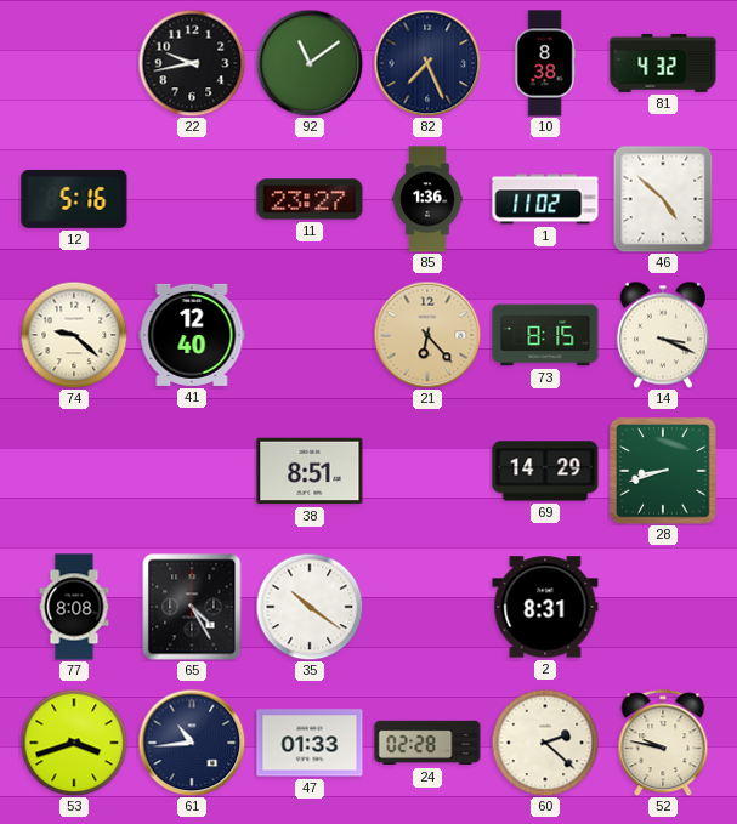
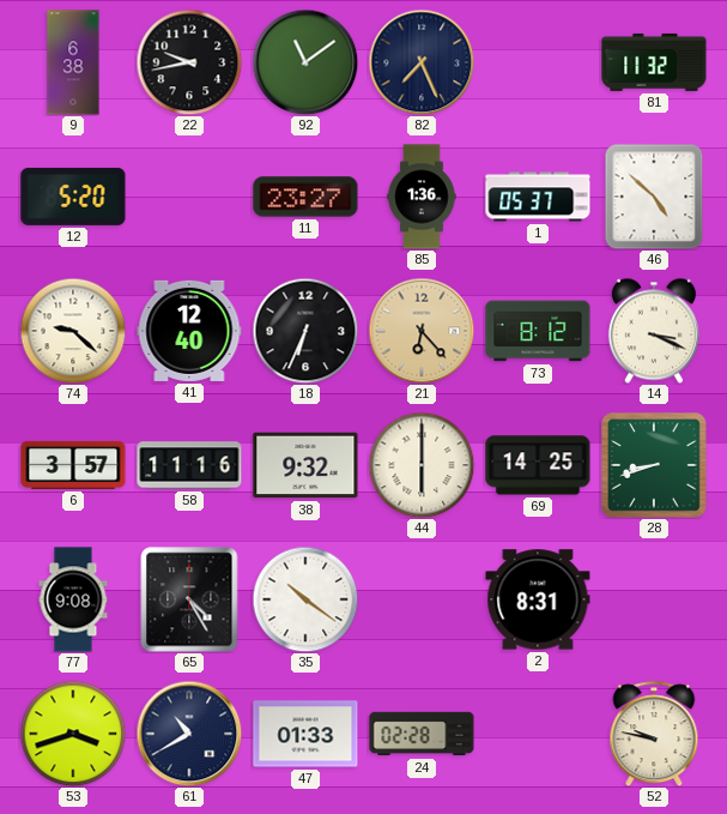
9: none -> 6:38 (73, 62)
10: 8:38 -> none (545, 63)
81: 4:32 -> 11:32 (654, 62)
12: 5:16 -> 5:20 (73, 197)
1: 11:02 -> 05:37 (538, 197)
18: none -> 6:34 (305, 331)
73: 8:15 -> 8:12 (538, 331)
6: none -> 3:57 (73, 465)
58: none -> 11:16 (189, 465)
38: 8:51 -> 9:32 (305, 465)
44: none -> 6:00 (422, 465)
69: 14:29 -> 14:25 (538, 465)
77: 8:08 -> 9:08 (73, 599)
61: 10:44 -> 10:40 (189, 734)
60: 2:22 -> none (545, 743)
